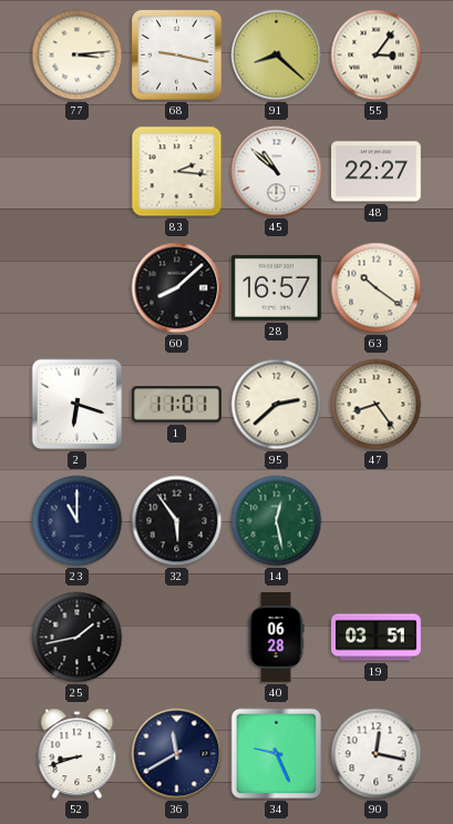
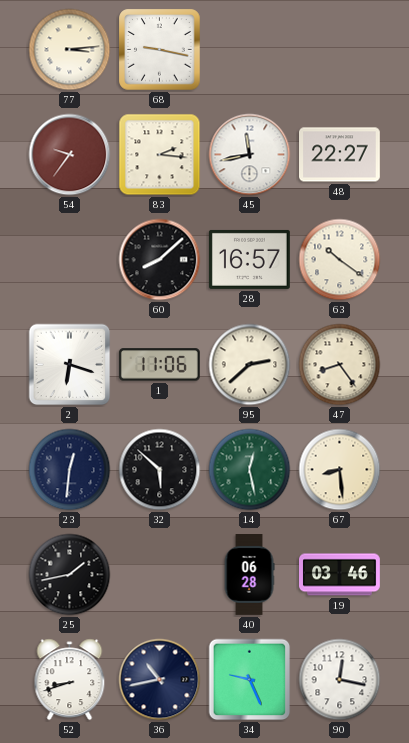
91: 8:22 -> none (277, 55)
55: 3:06 -> none (377, 55)
54: none -> 9:36 (70, 155)
45: 10:52 -> 11:43 (250, 155)
1: 11:01 -> 11:06 (159, 365)
23: 11:00 -> 12:31 (70, 470)
32: 5:54 -> 5:52 (160, 470)
67: none -> 8:29 (340, 470)
19: 03:51 -> 03:46 (340, 575)
36: 11:40 -> 10:43 (160, 680)
